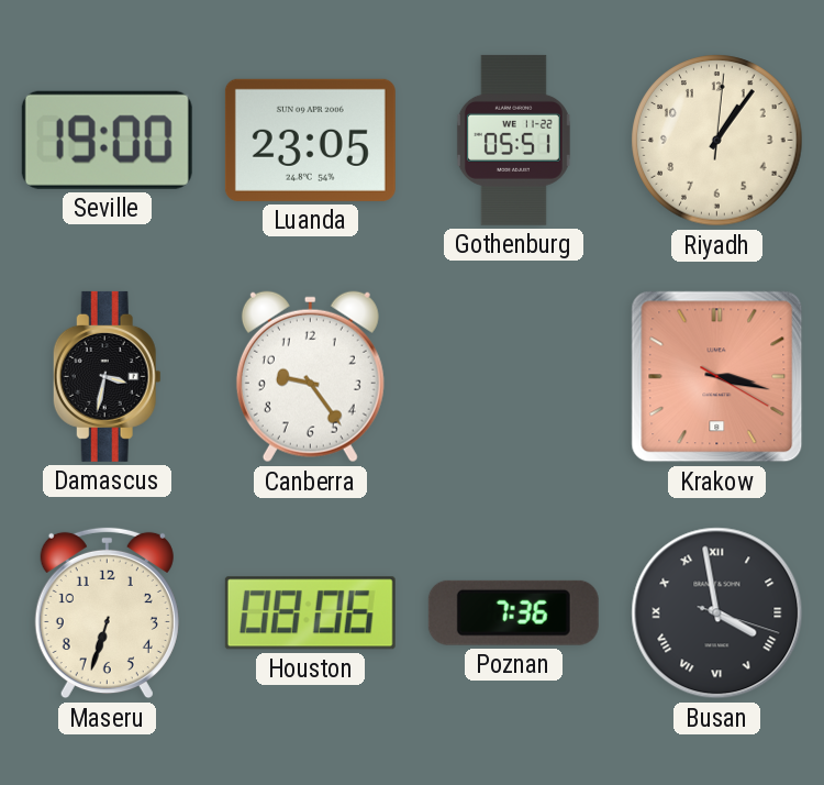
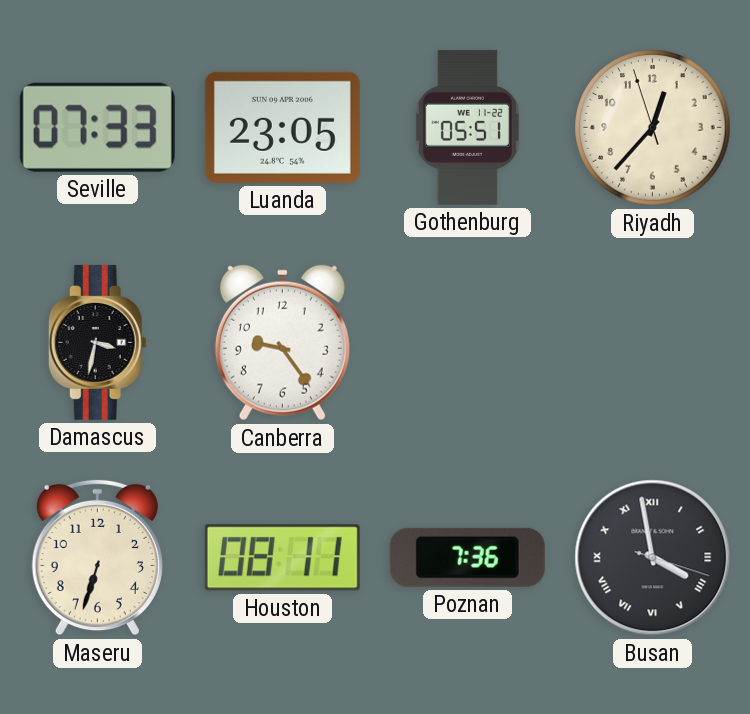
Seville: 19:00 -> 07:33 (97, 127)
Riyadh: 1:06 -> 12:36 (653, 128)
Krakow: 3:17 -> none (717, 377)
Houston: 08:06 -> 08:11 (282, 558)
